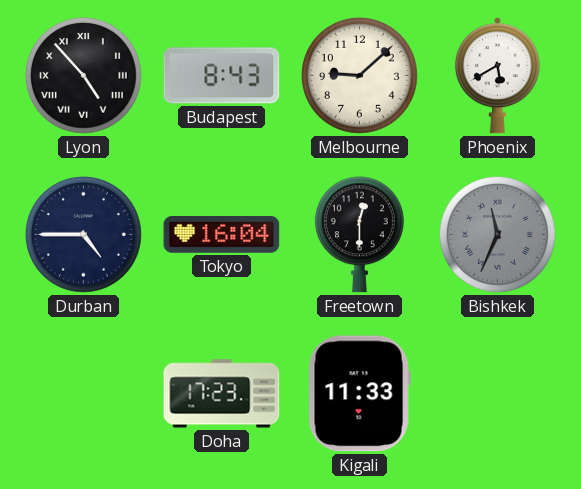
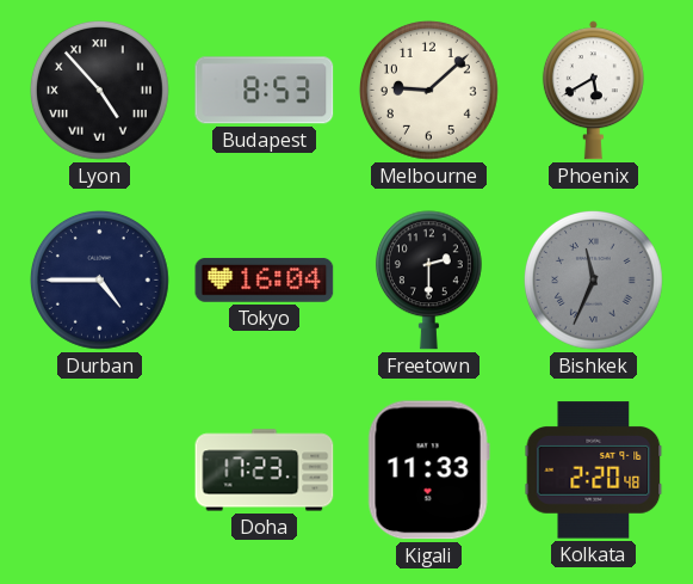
Budapest: 8:43 -> 8:53 (265, 91)
Freetown: 12:30 -> 2:30 (428, 281)
Kolkata: none -> 2:20 (594, 471)
